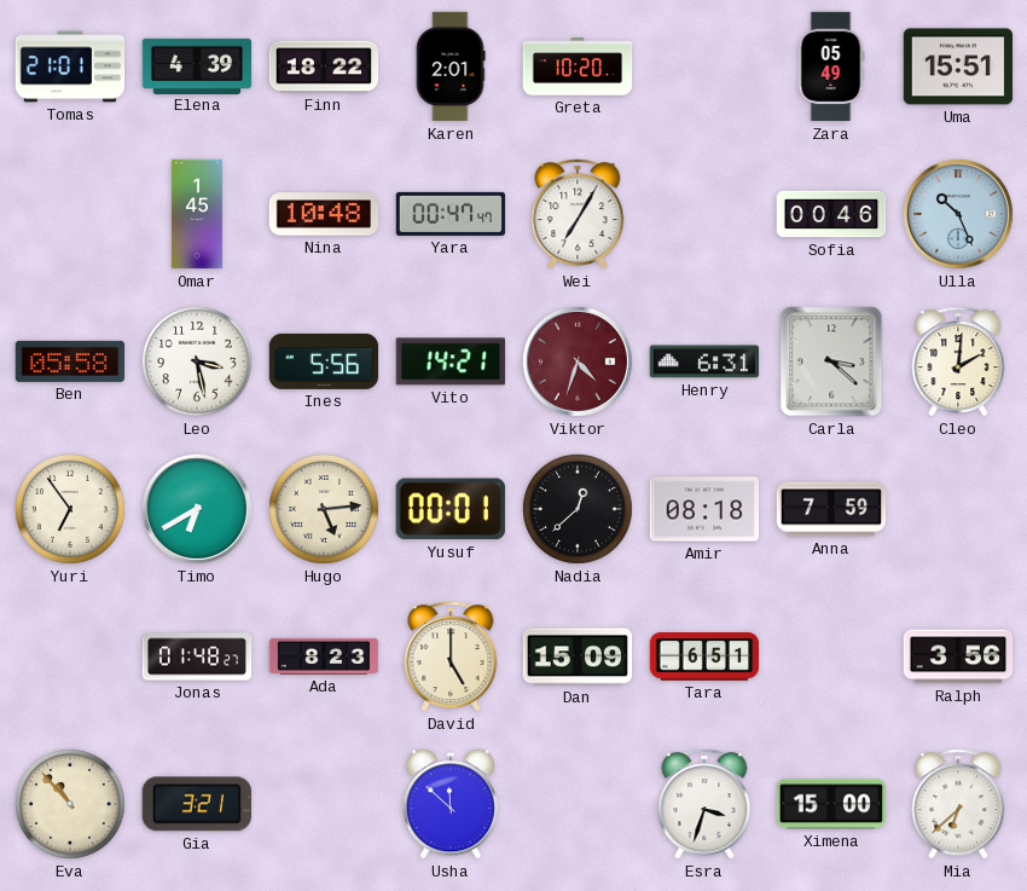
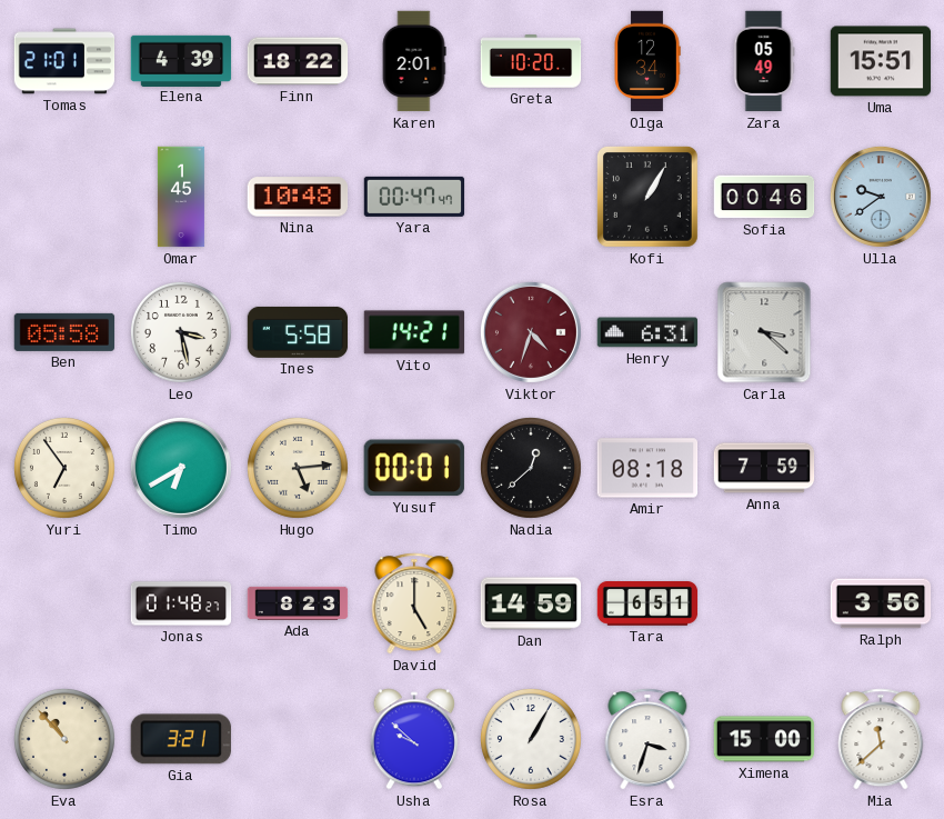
Olga: none -> 12:34 (647, 61)
Wei: 7:05 -> none (578, 214)
Kofi: none -> 1:05 (649, 198)
Ulla: 10:26 -> 9:39 (881, 197)
Ines: 5:56 -> 5:58 (298, 332)
Cleo: 2:01 -> none (958, 361)
Dan: 15:09 -> 14:59 (531, 603)
Usha: 11:52 -> 9:52 (414, 739)
Rosa: none -> 1:05 (531, 739)
Mia: 6:38 -> 11:38 (881, 739)
